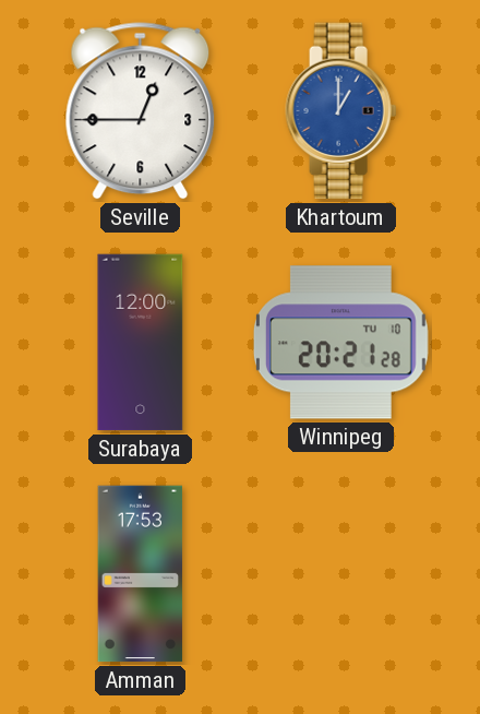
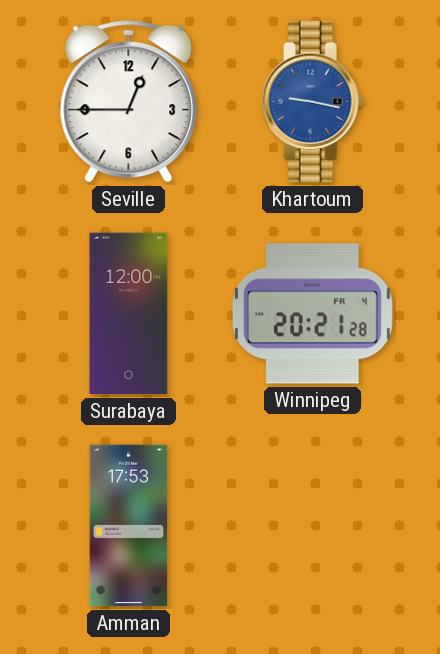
Khartoum: 1:00 -> 9:17 (313, 102)
Winnipeg date: TU 10 -> FR 4 (312, 314)
